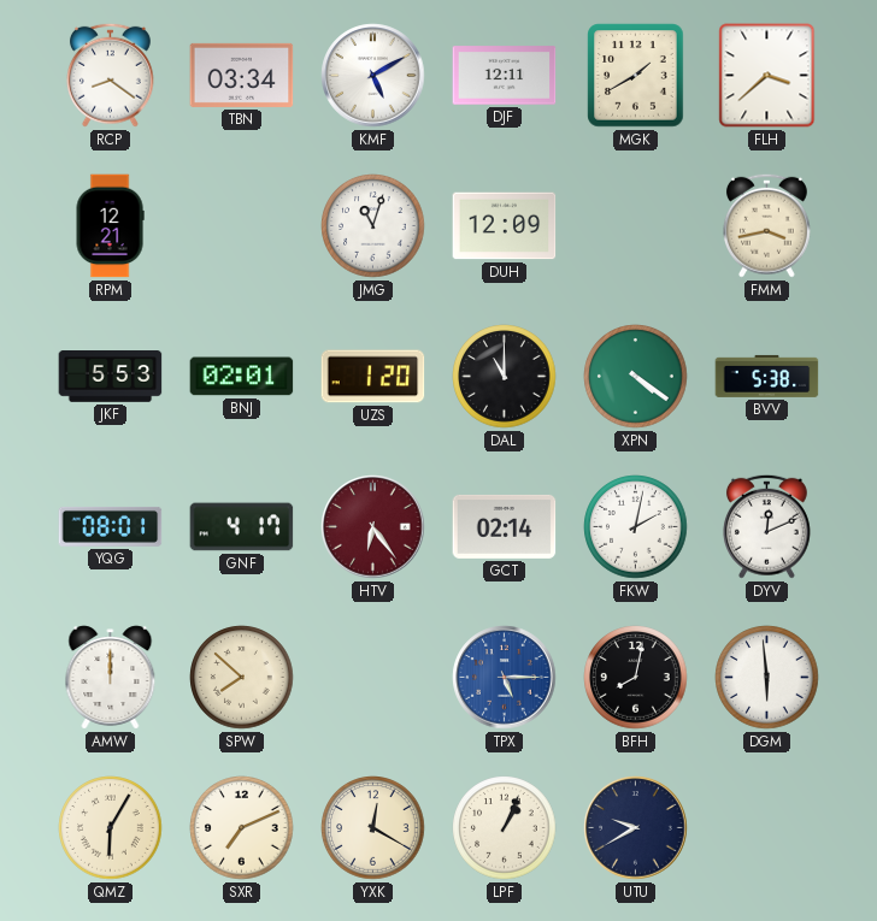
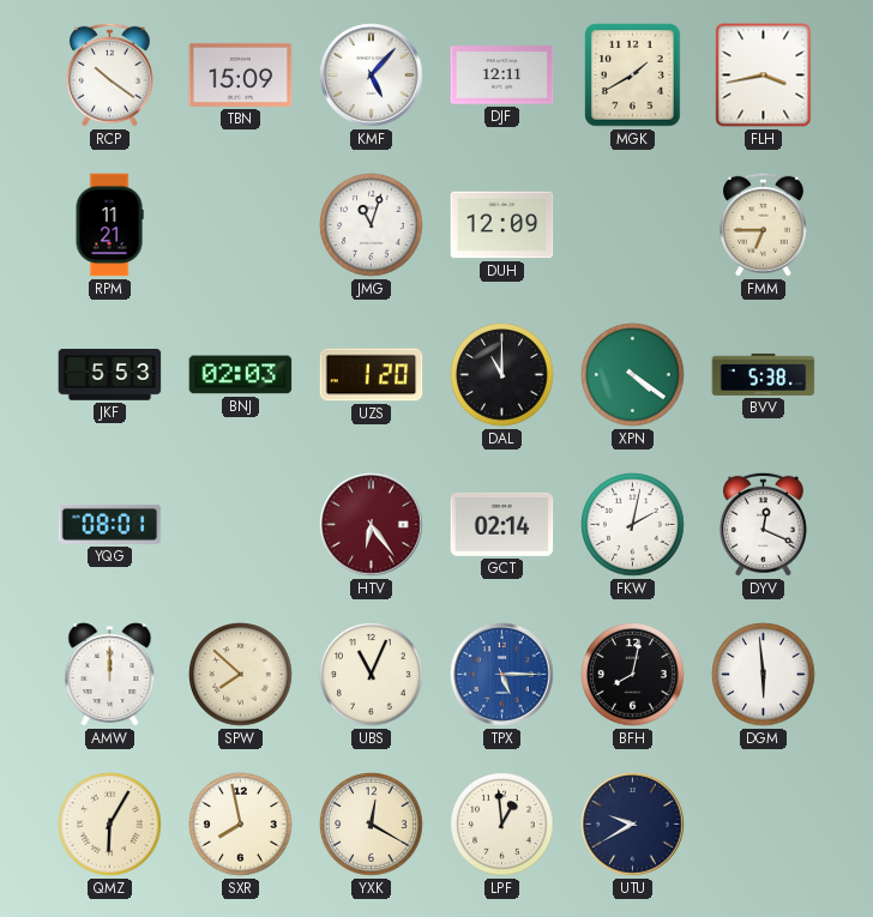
RCP: 8:21 -> 10:21 (109, 74)
TBN: 03:34 -> 15:09 (241, 74)
KMF: 5:10 -> 5:07 (372, 76)
FLH: 3:38 -> 3:43 (764, 76)
RPM: 12:21 -> 11:21 (109, 225)
FMM: 3:43 -> 6:45 (763, 224)
BNJ: 02:01 -> 02:03 (241, 375)
GNF: 4:17 -> none (242, 527)
DYV: 12:11 -> 12:19 (763, 524)
UBS: none -> 11:04 (372, 675)
SXR: 7:11 -> 7:58 (241, 825)
LPF: 1:04 -> 12:59 (502, 825)
